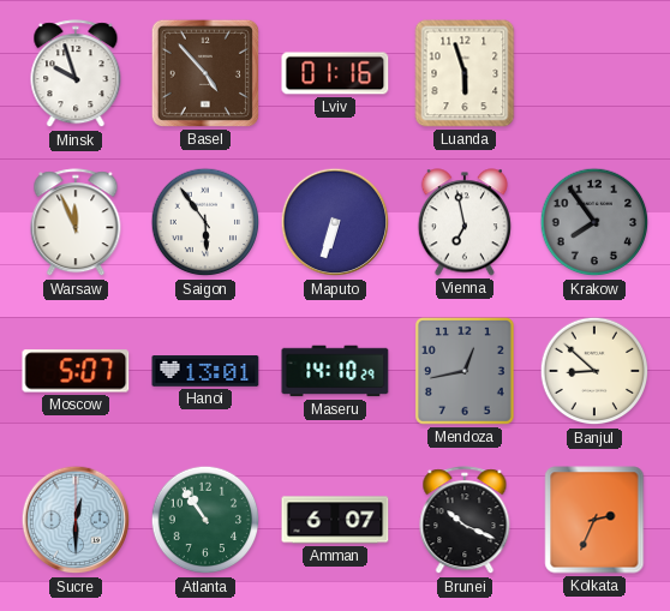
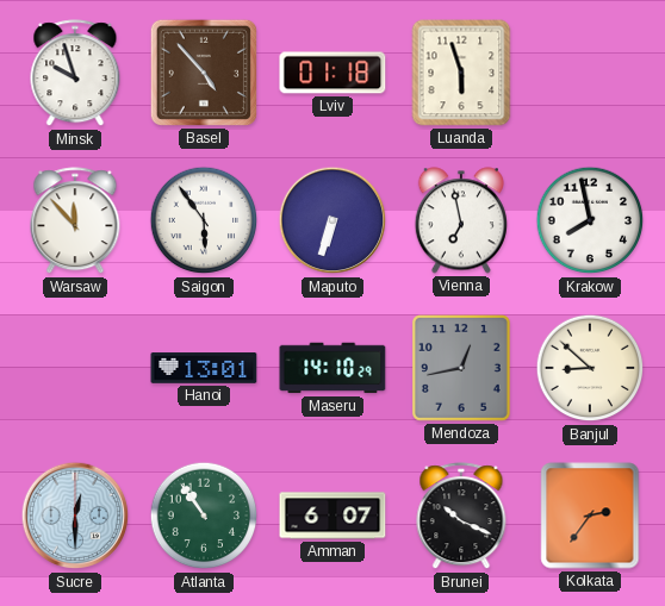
Lviv: 01:16 -> 01:18 (332, 73)
Warsaw: 11:56 -> 11:53 (75, 221)
Krakow: 7:54 -> 7:58 (590, 220)
Krakow dial: grey -> white (590, 220)
Moscow: 5:07 -> none (76, 371)
Kolkata: 2:34 -> 2:36 (590, 516)
